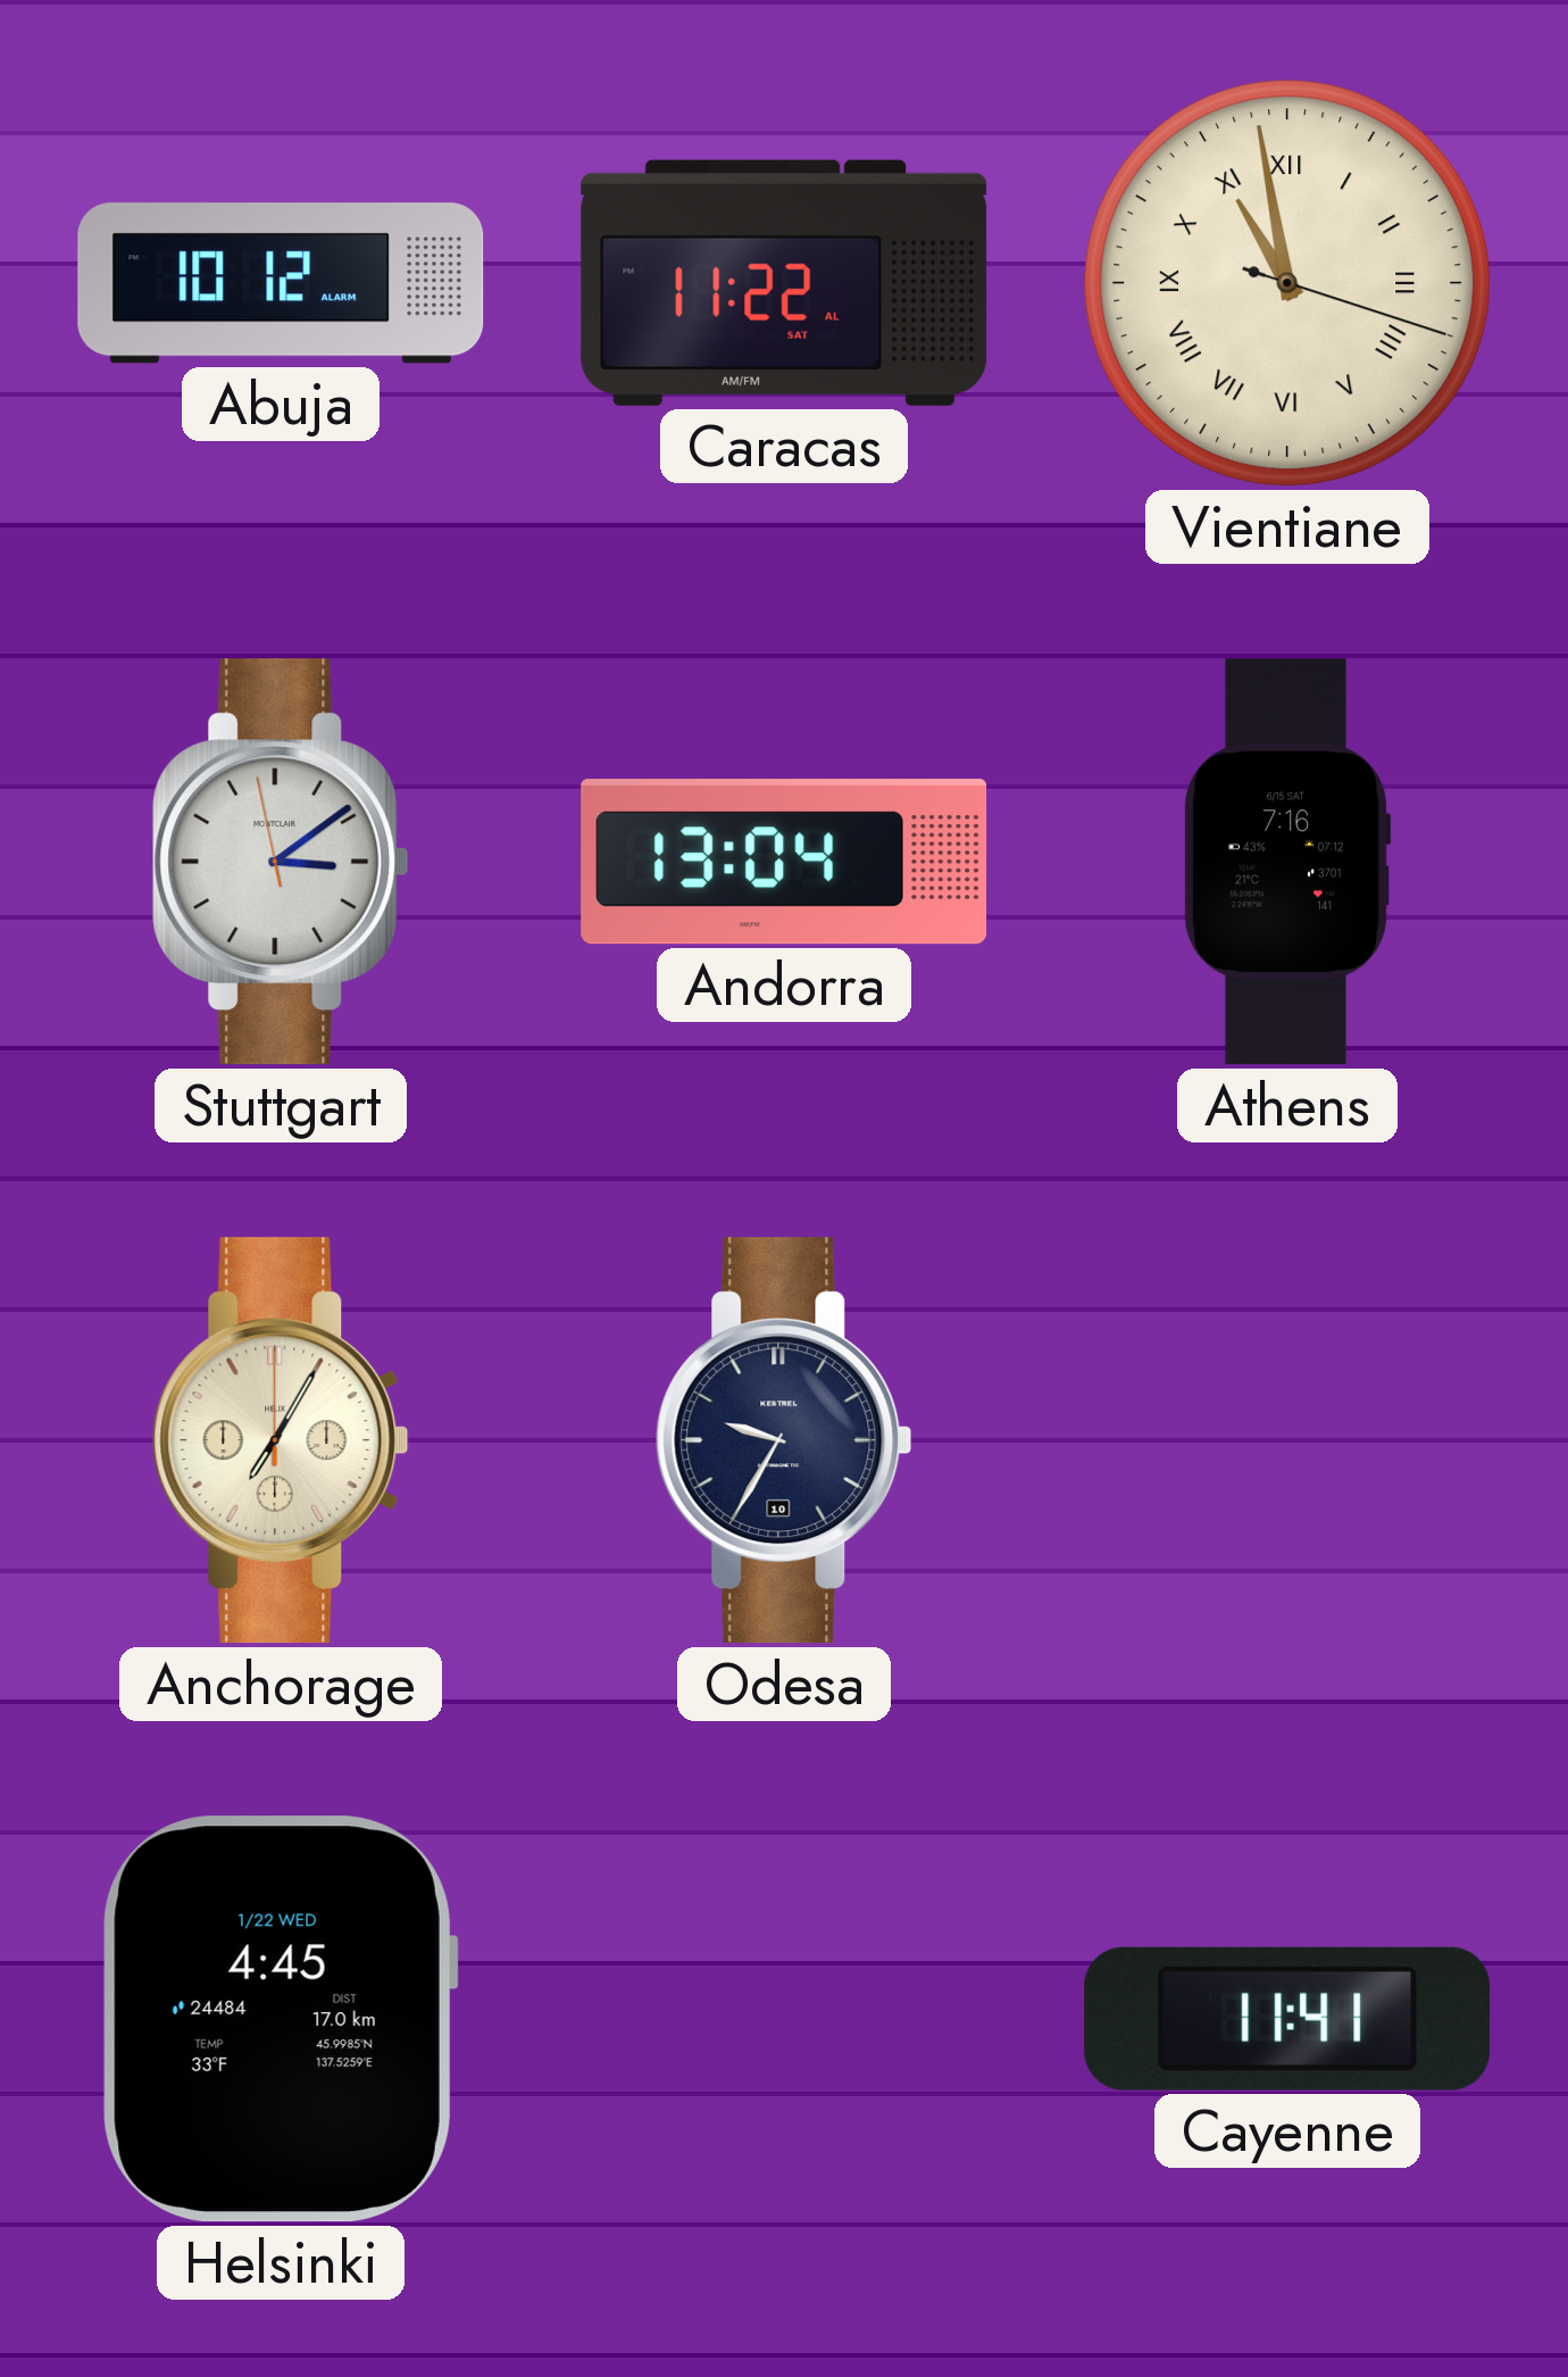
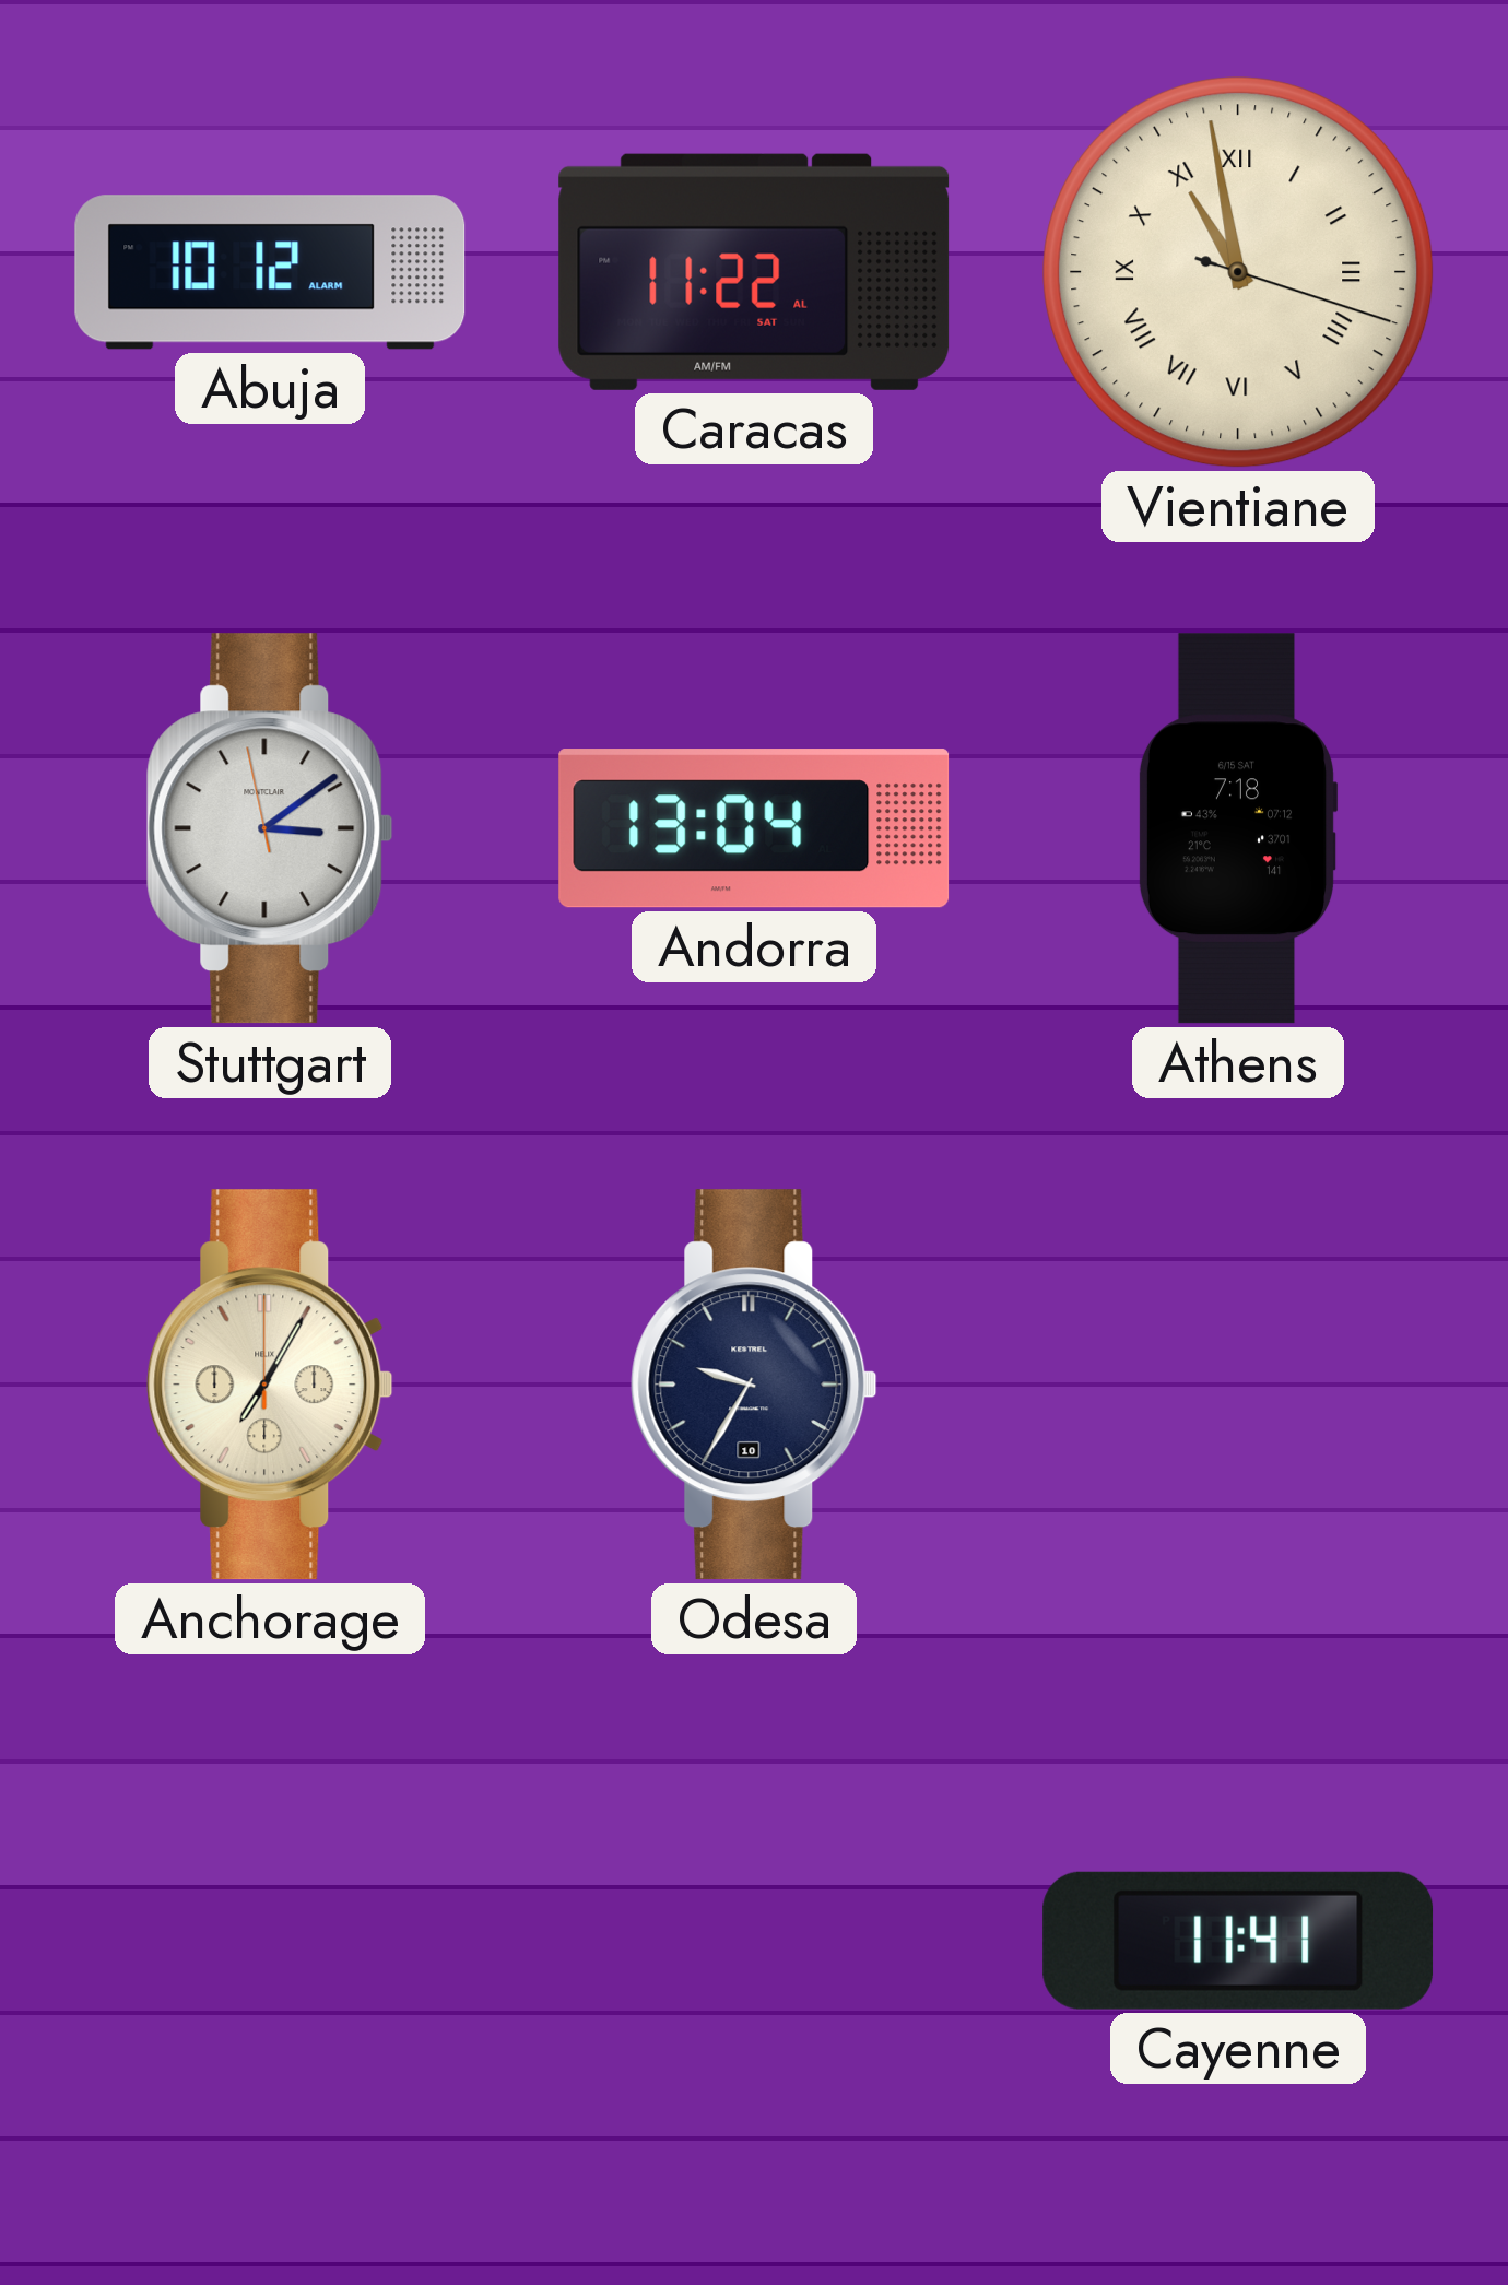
Athens: 7:16 -> 7:18 (1238, 828)
Helsinki: 4:45 -> none (281, 2019)
